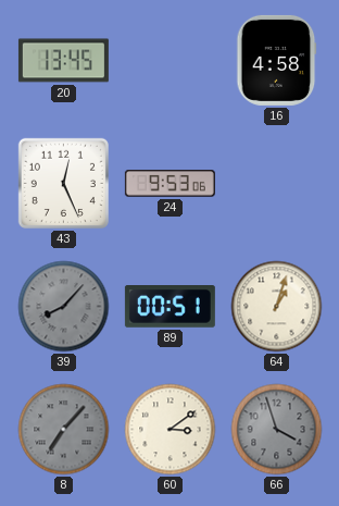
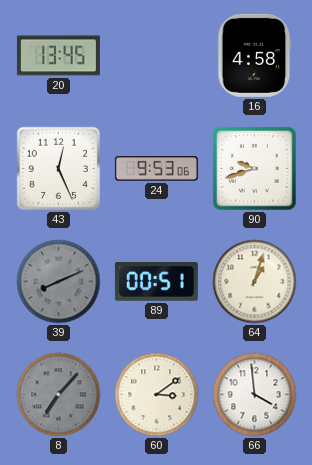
90: none -> 9:42 (255, 169)
39: 8:07 -> 8:11 (59, 282)
66: 3:57 -> 3:59 (255, 395)
66 dial: grey -> white (255, 395)
